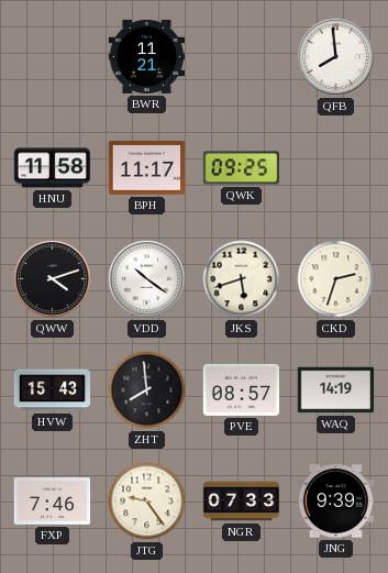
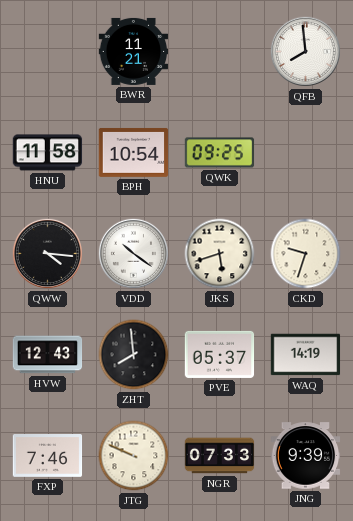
BPH: 11:17 -> 10:54 (134, 153)
QWW: 4:12 -> 4:16 (47, 253)
CKD: 2:33 -> 9:33 (306, 254)
HVW: 15:43 -> 12:43 (48, 355)
PVE: 08:57 -> 05:37 (220, 354)
JTG: 9:24 -> 9:49 (134, 456)
